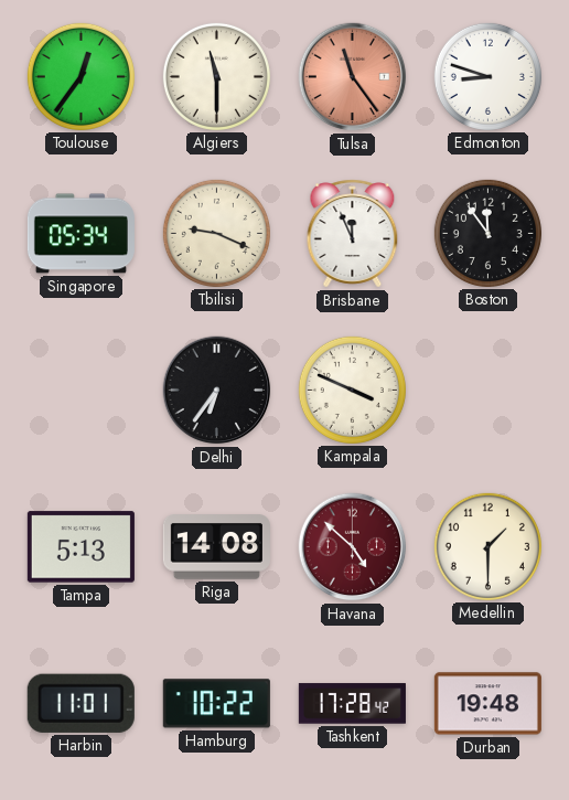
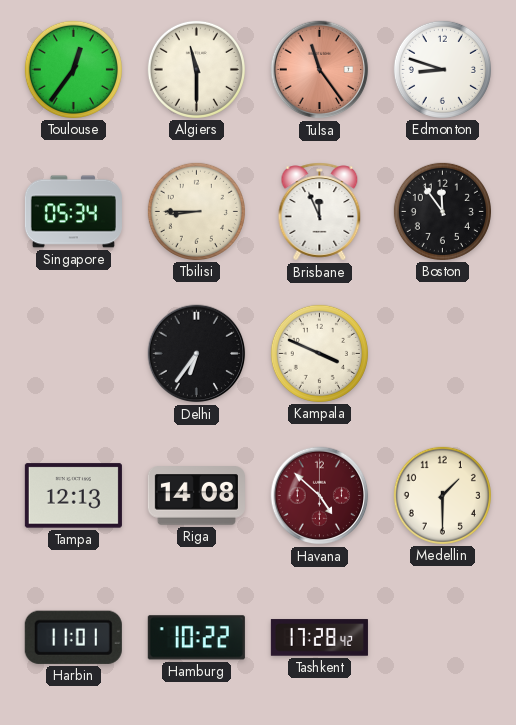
Tbilisi: 9:19 -> 8:45 (196, 211)
Tampa: 5:13 -> 12:13 (73, 496)
Durban: 19:48 -> none (487, 704)
